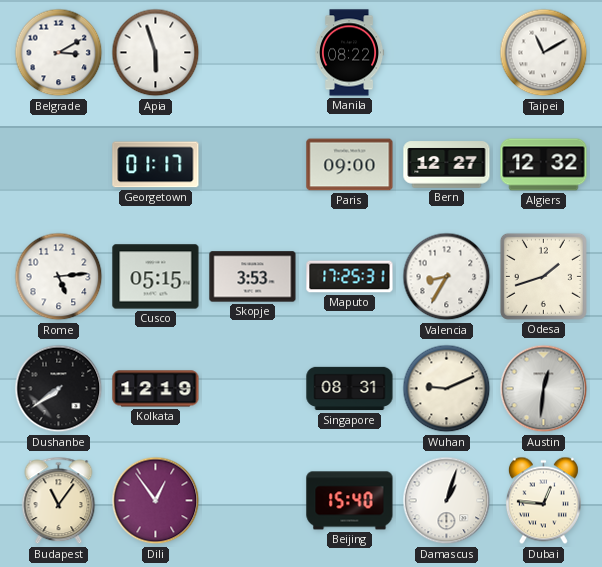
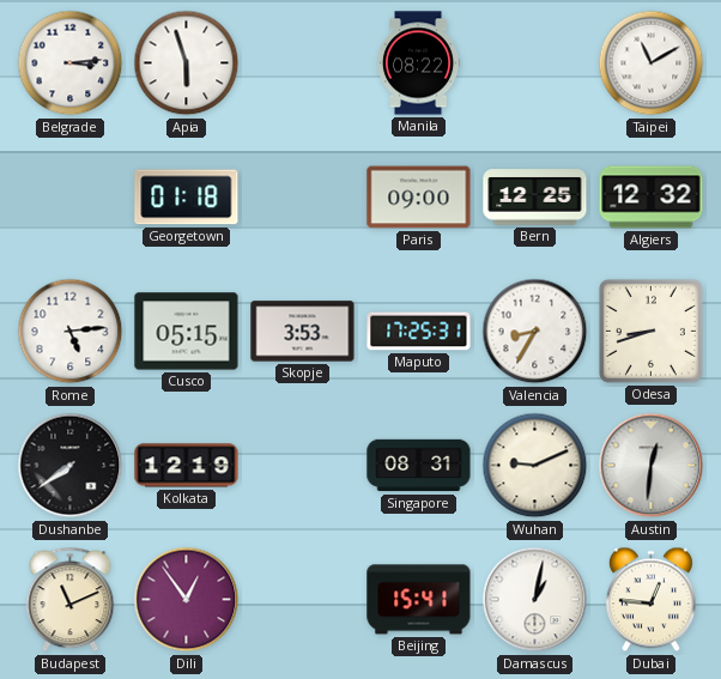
Belgrade: 3:10 -> 3:14 (71, 63)
Georgetown: 01:17 -> 01:18 (187, 198)
Bern: 12:27 -> 12:25 (535, 198)
Odesa: 1:42 -> 8:42 (650, 331)
Budapest: 11:06 -> 11:11 (71, 600)
Beijing: 15:40 -> 15:41 (419, 600)
Damascus: 1:03 -> 1:02 (535, 600)
